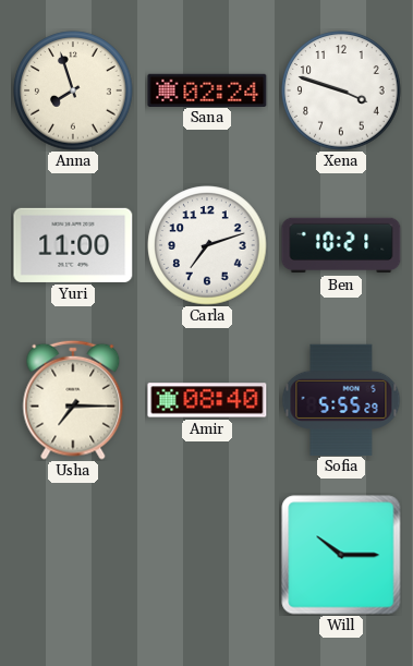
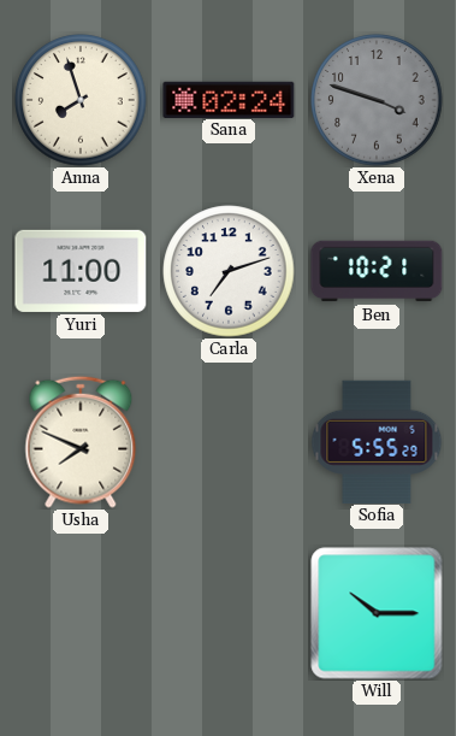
Xena dial: white -> grey (377, 100)
Usha: 7:15 -> 7:49 (81, 442)
Amir: 08:40 -> none (207, 400)
